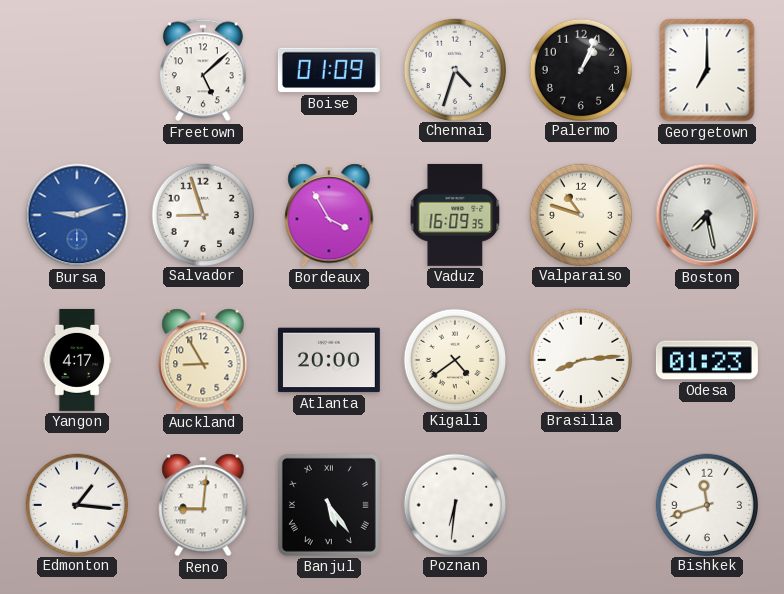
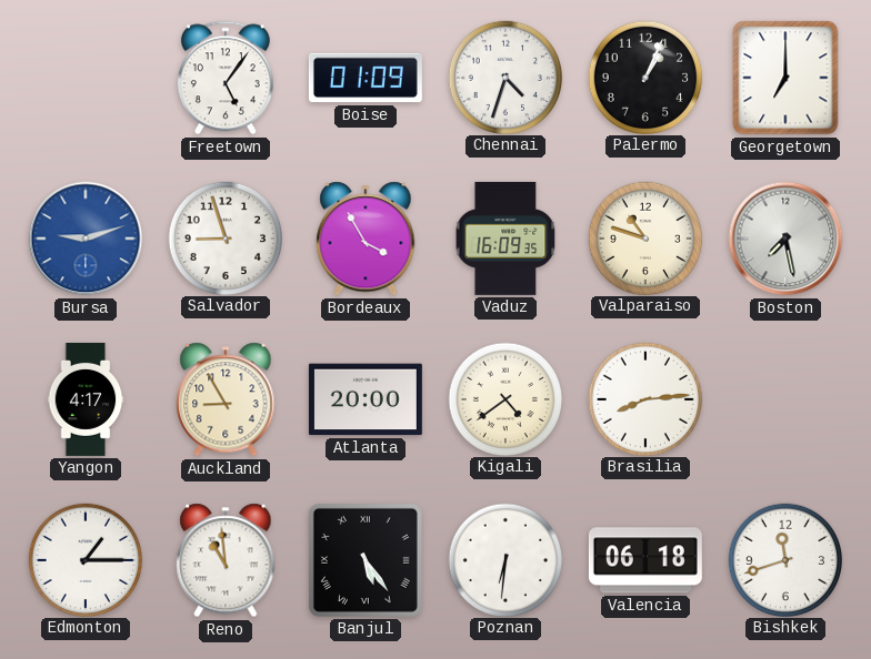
Freetown: 5:08 -> 5:06 (226, 78)
Odesa: 01:23 -> none (707, 360)
Edmonton: 1:16 -> 1:15 (84, 559)
Reno: 9:01 -> 10:59 (226, 560)
Valencia: none -> 06:18 (645, 560)
